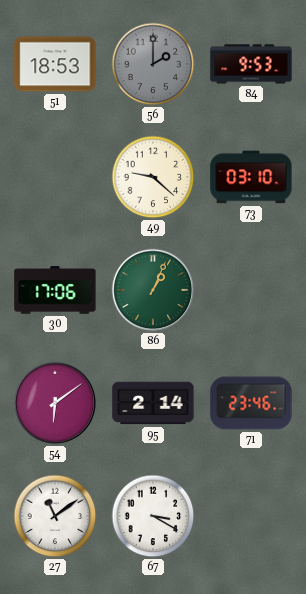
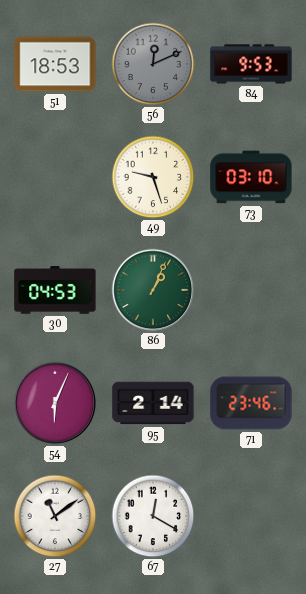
56: 2:00 -> 12:11 (153, 64)
49: 9:22 -> 9:27 (153, 177)
30: 17:06 -> 04:53 (55, 290)
54: 6:09 -> 6:04 (55, 403)
67: 3:20 -> 12:20 (153, 516)
